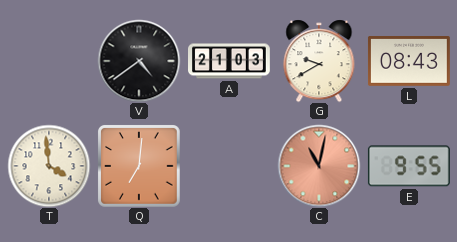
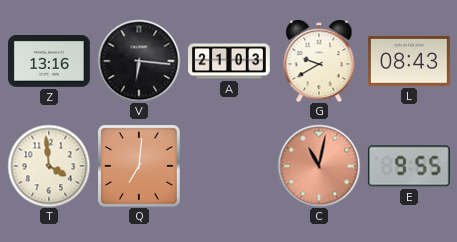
Z: none -> 13:16 (50, 62)
V: 4:39 -> 6:16 (139, 61)
